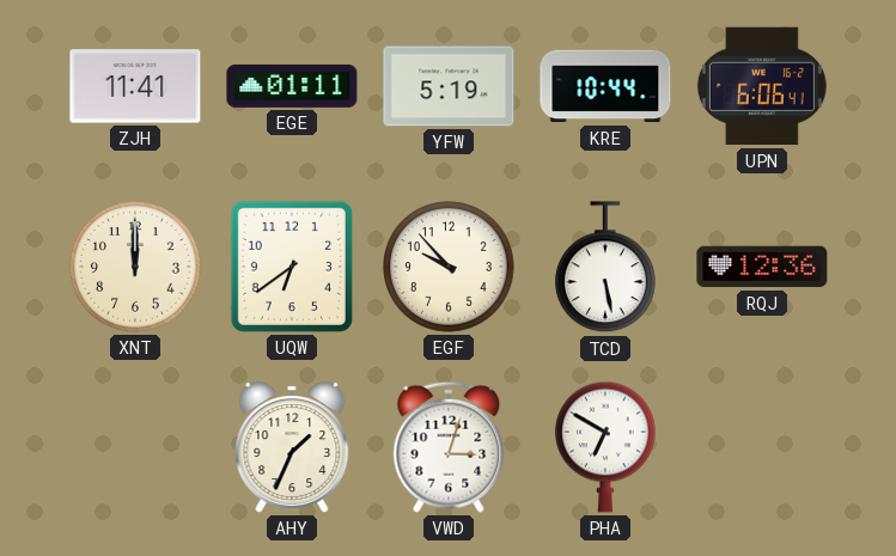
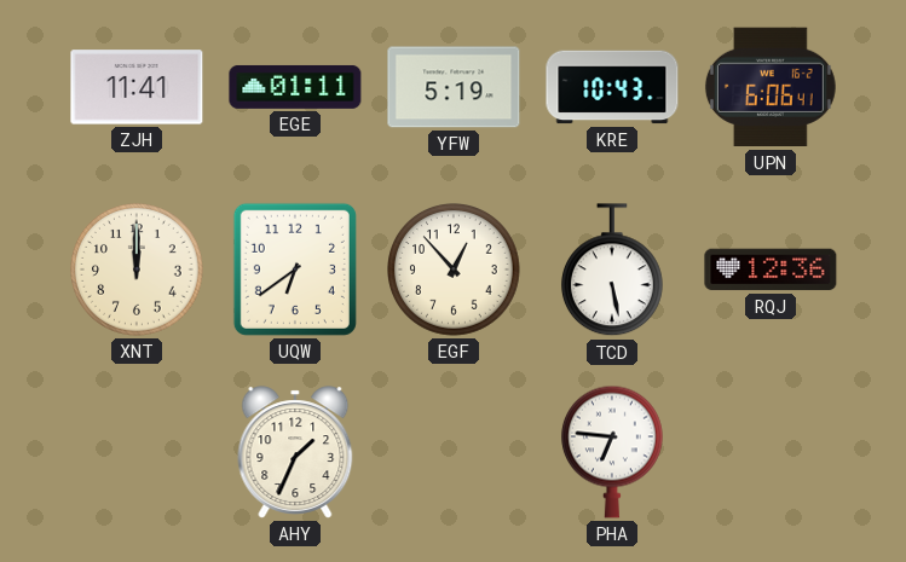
KRE: 10:44 -> 10:43 (612, 87)
EGF: 9:53 -> 12:53 (455, 271)
VWD: 3:03 -> none (449, 447)
PHA: 6:50 -> 6:46 (612, 452)
